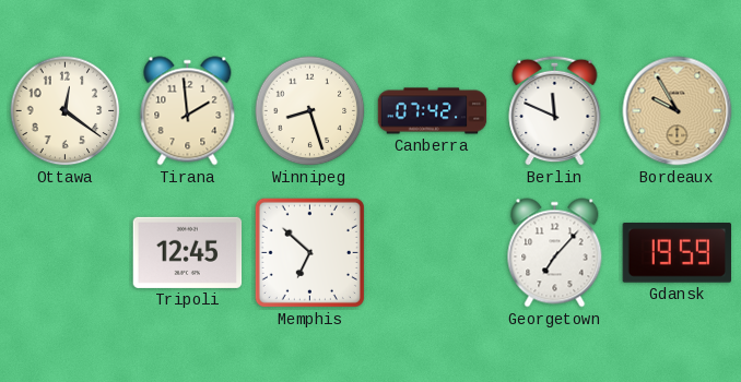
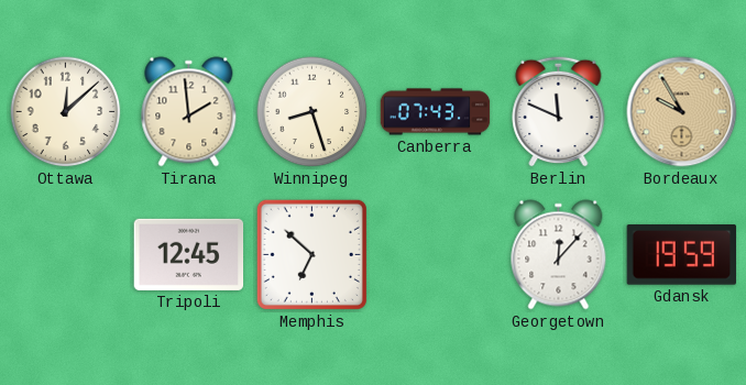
Ottawa: 12:21 -> 12:08 (66, 112)
Canberra: 07:42 -> 07:43 (436, 112)
Georgetown: 7:07 -> 12:07 (559, 255)
